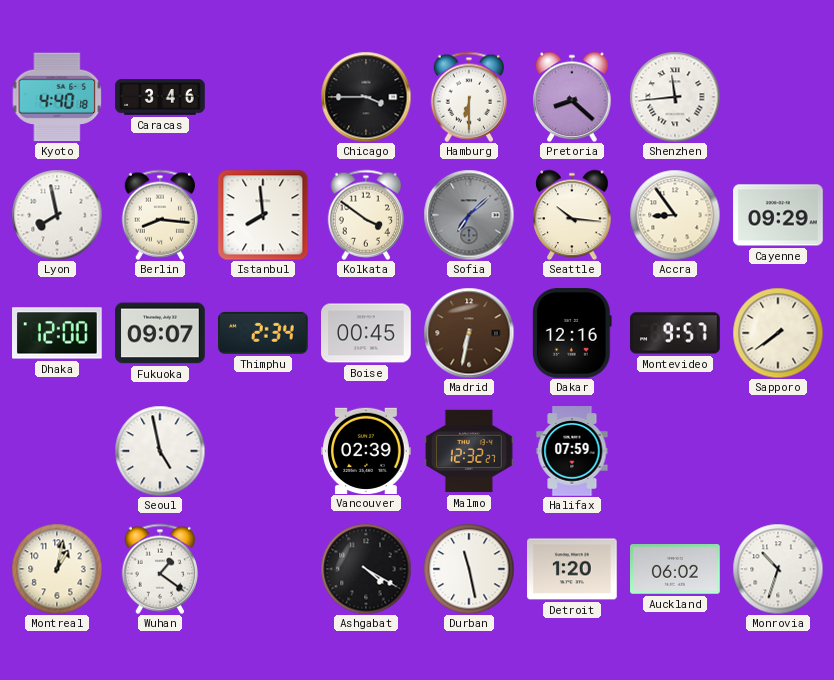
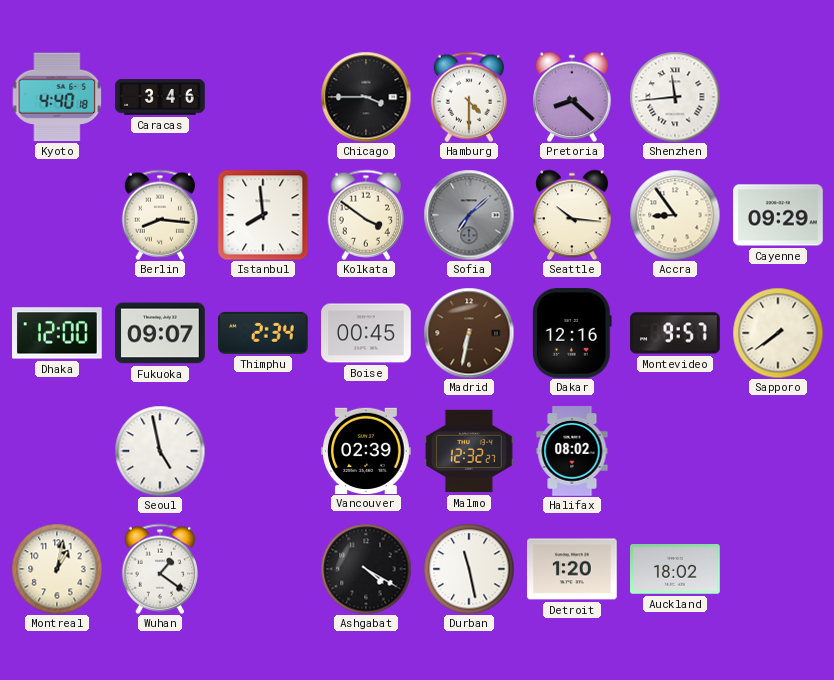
Hamburg: 6:30 -> 4:30 (468, 97)
Lyon: 7:58 -> none (57, 215)
Halifax: 07:59 -> 08:02 (572, 451)
Auckland: 06:02 -> 18:02 (675, 569)
Monrovia: 10:33 -> none (778, 569)
